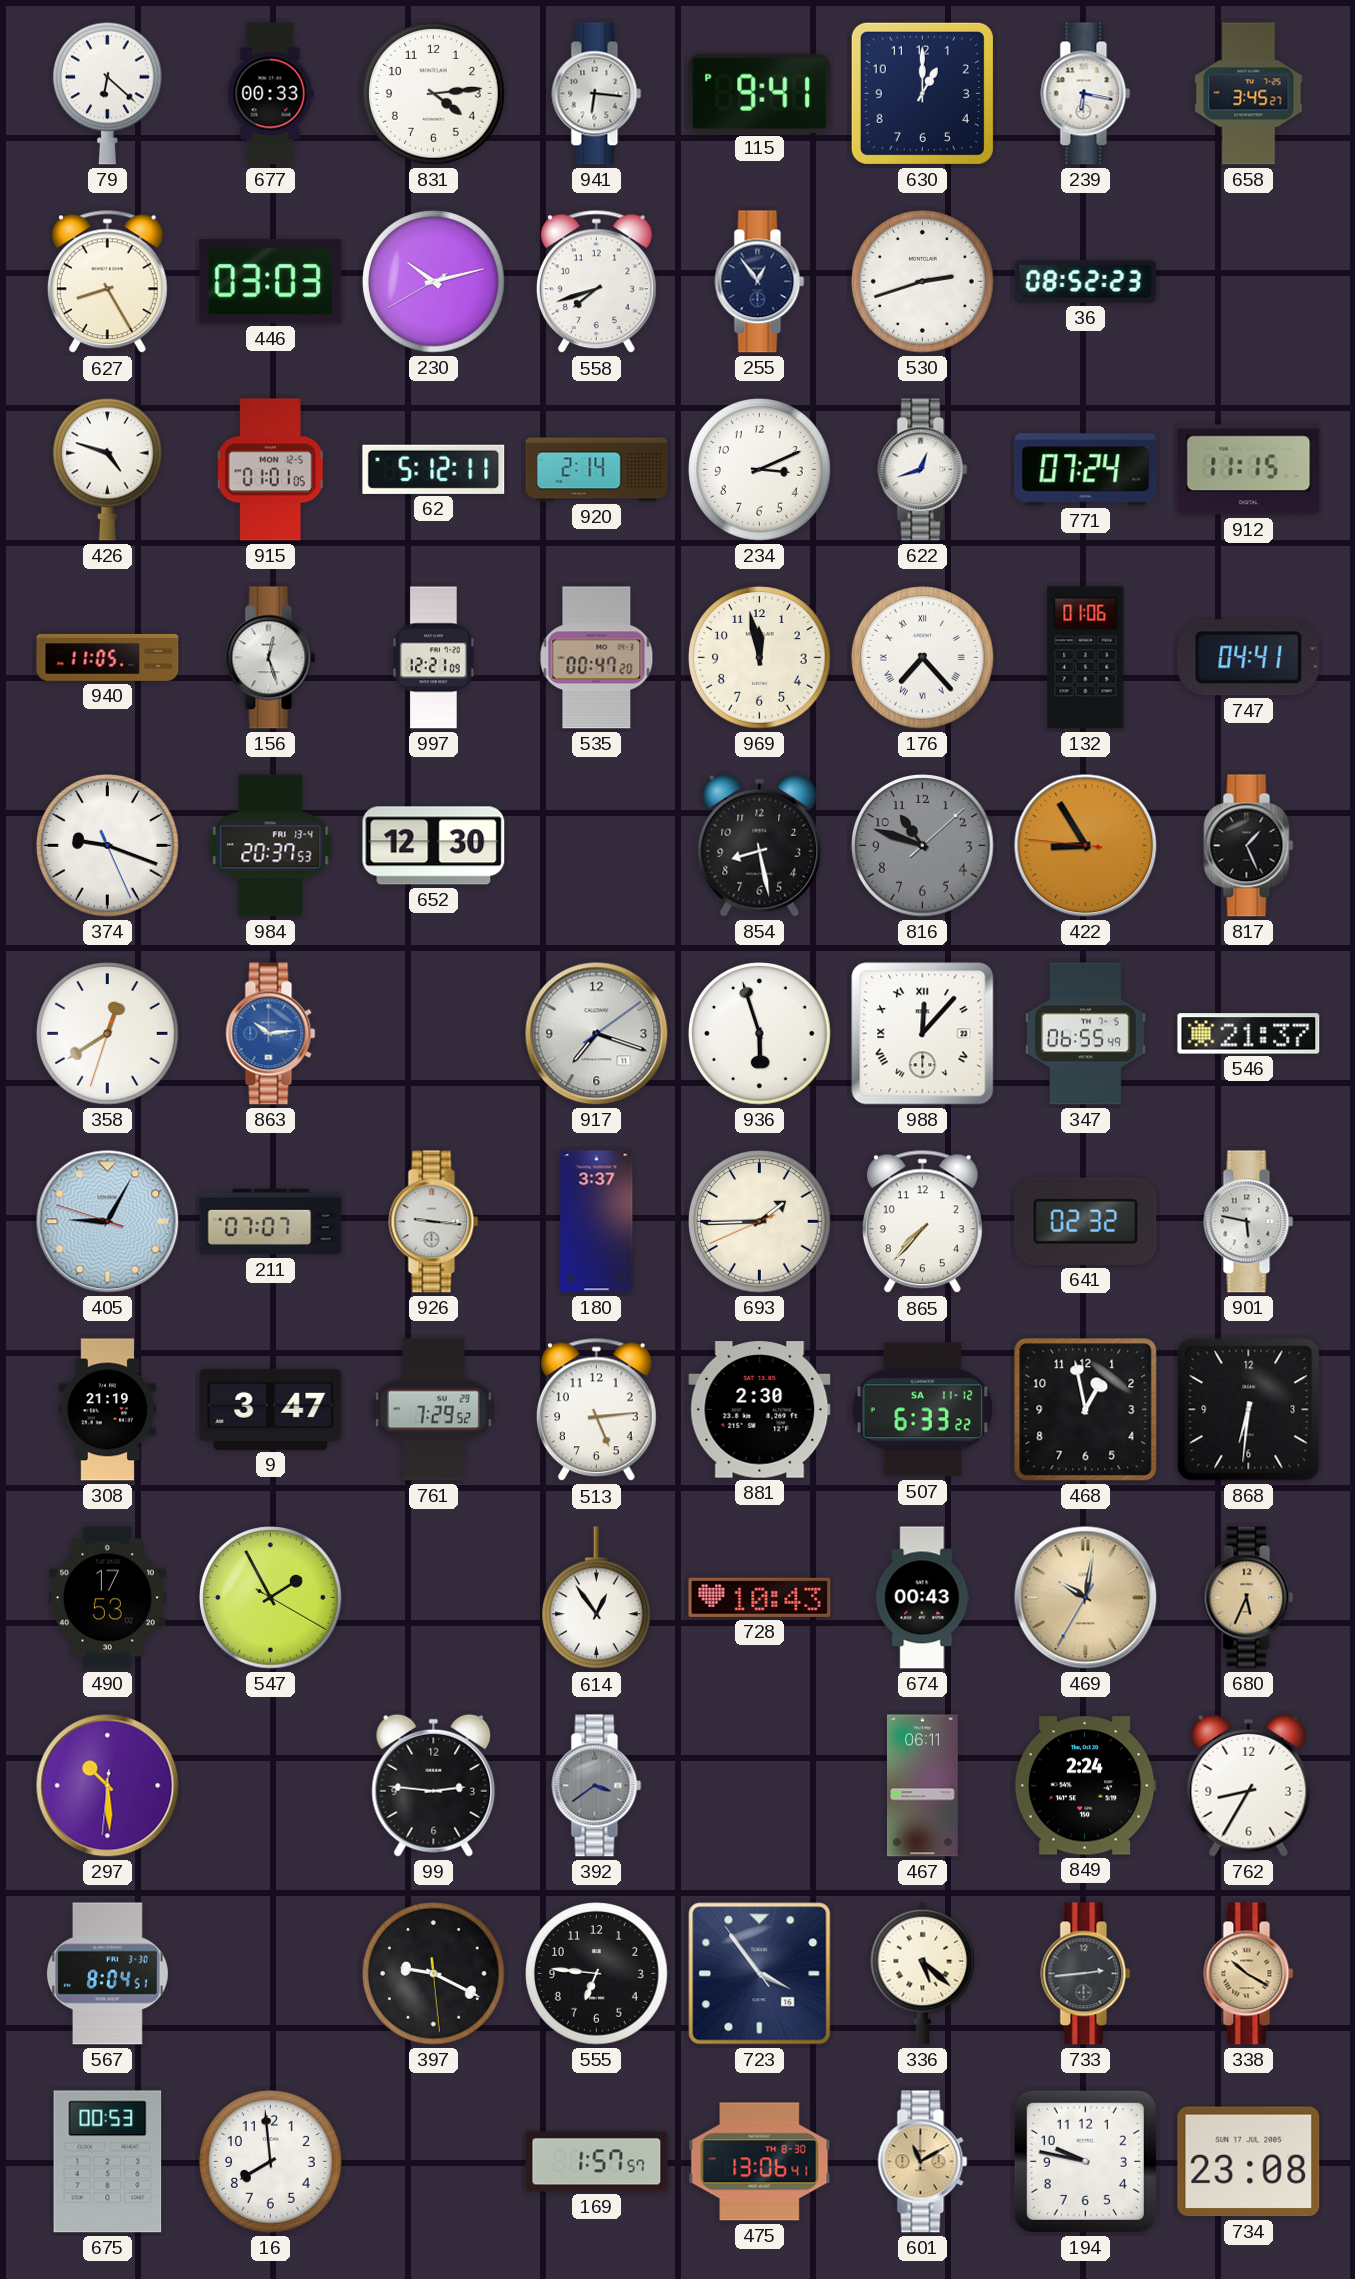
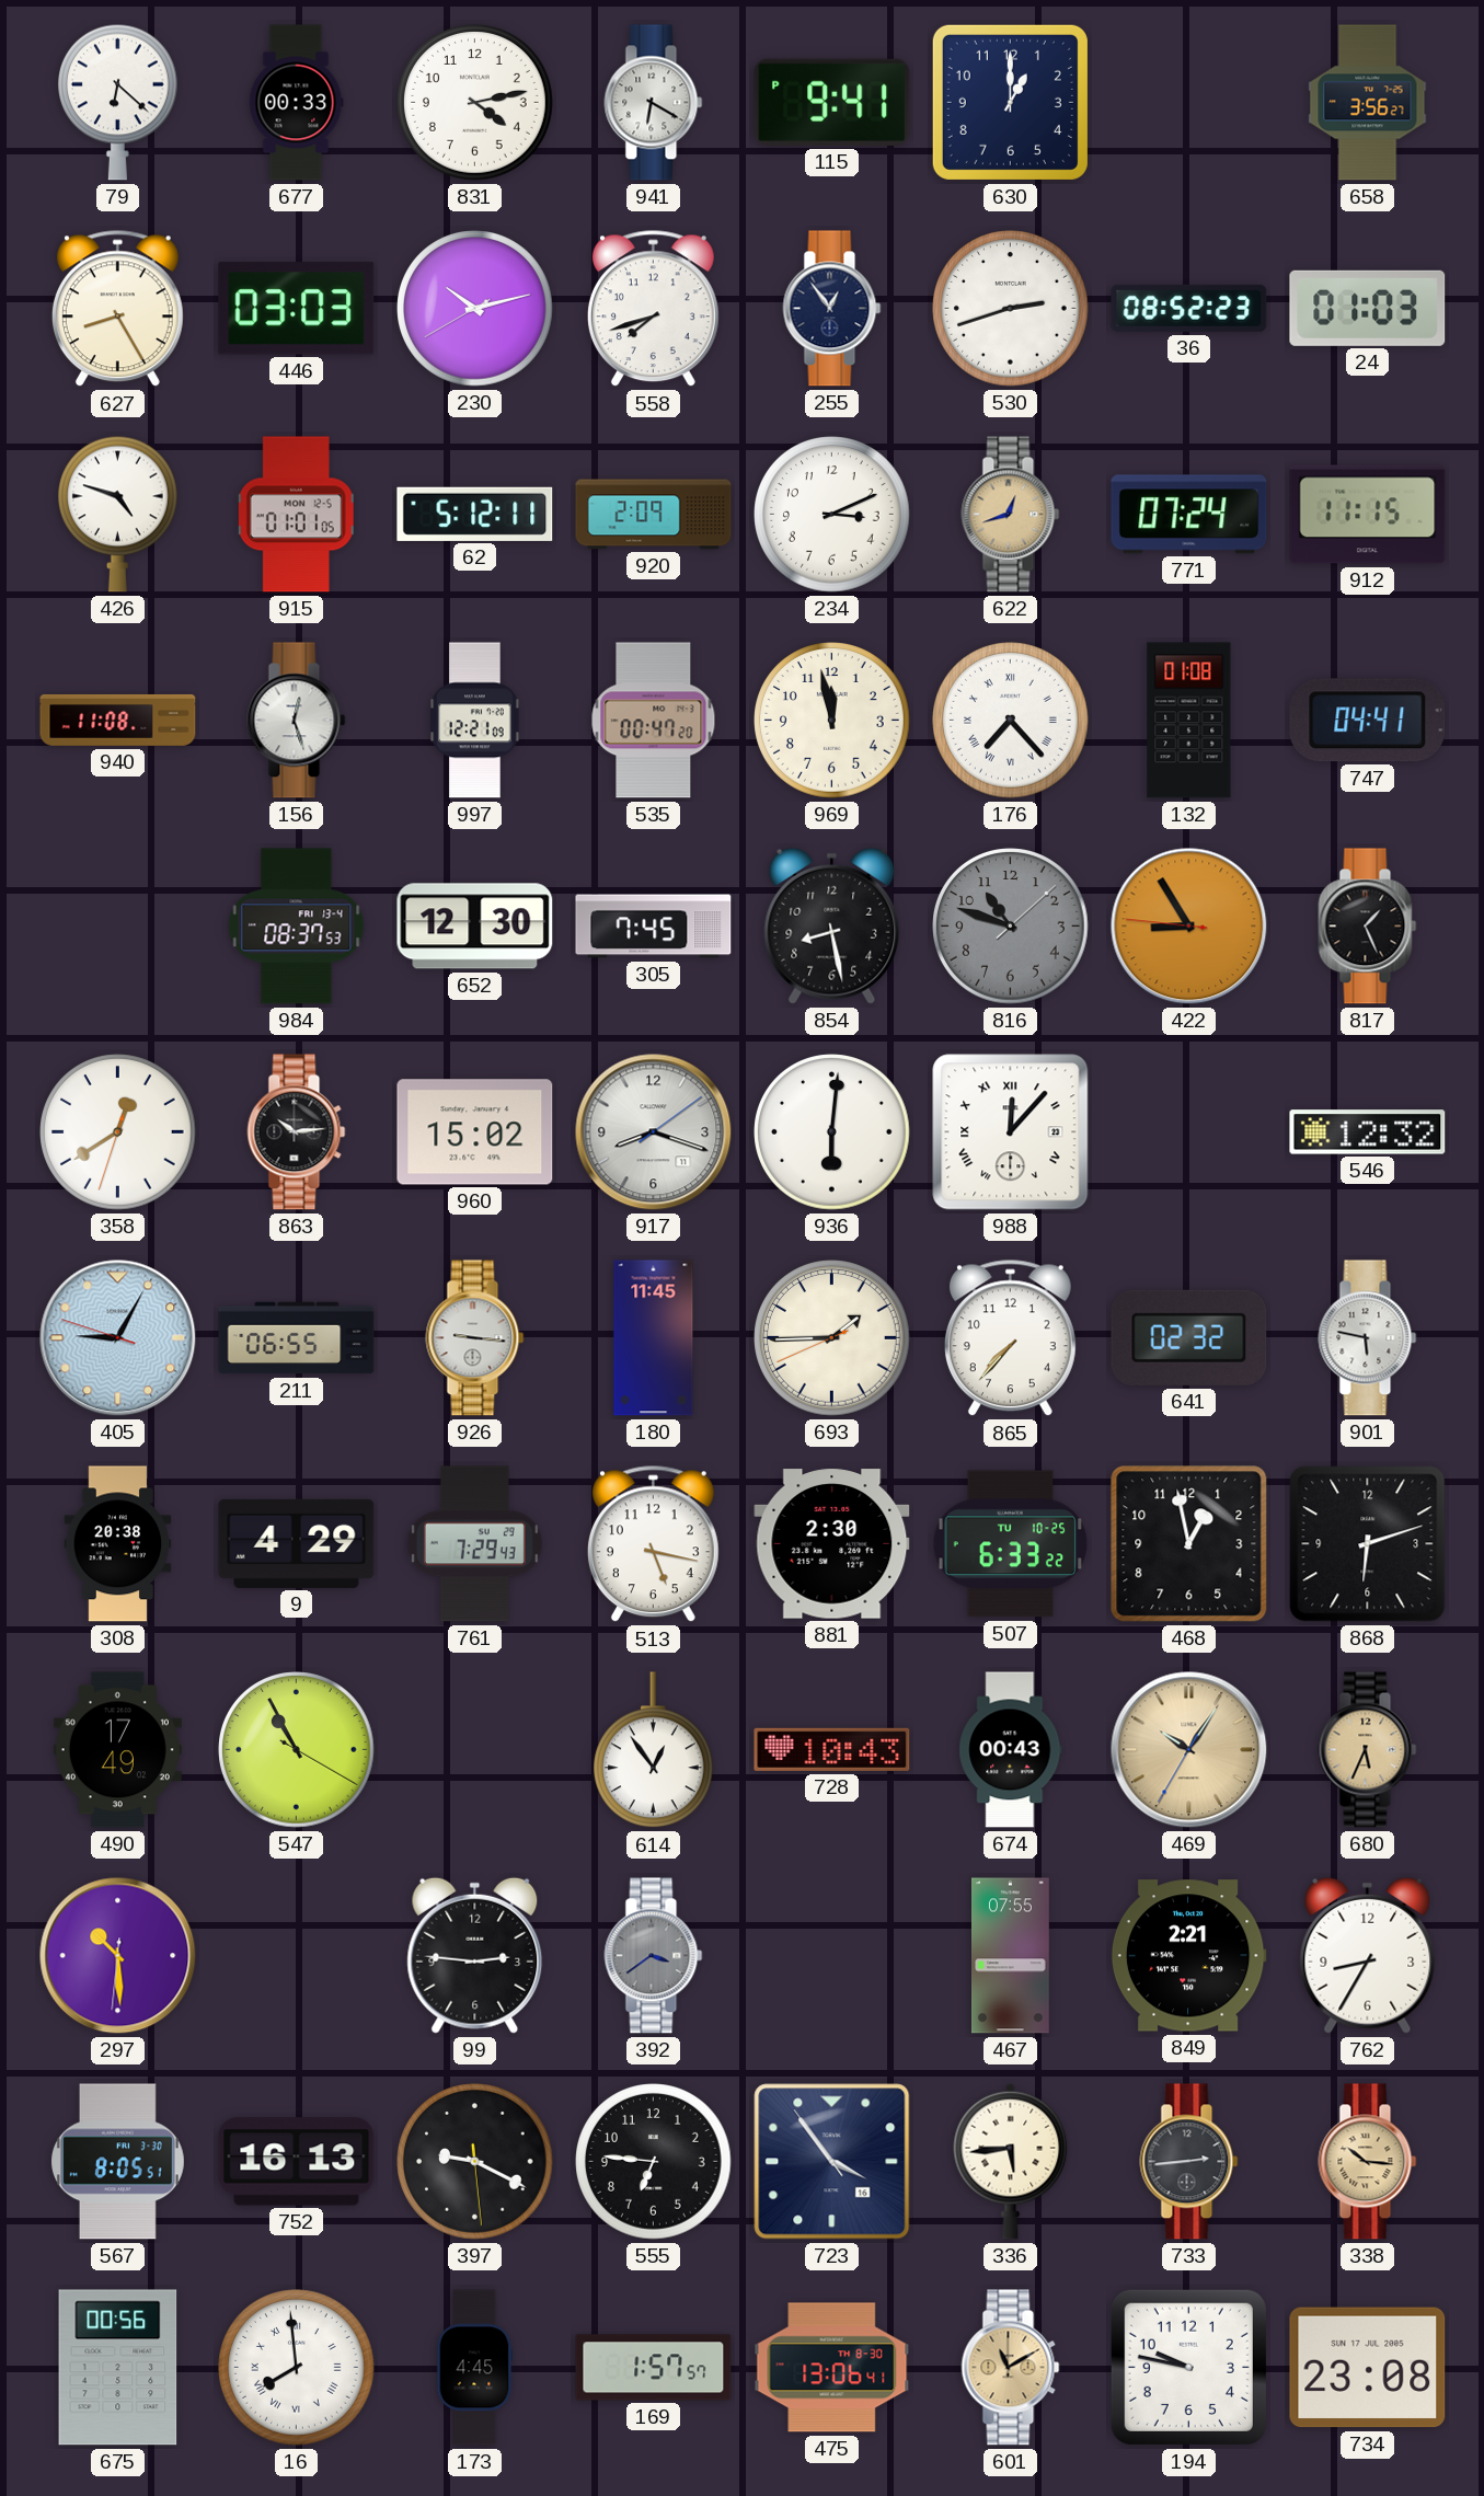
831: 4:14 -> 4:13 (475, 103)
941: 6:16 -> 6:20 (654, 103)
239: 6:17 -> none (1086, 94)
658: 3:45 -> 3:56 (1368, 103)
24: none -> 01:03 (1368, 308)
920: 2:14 -> 2:09 (654, 515)
622 dial: white -> champagne (1011, 515)
940: 11:05 -> 11:08 (118, 720)
132: 01:06 -> 01:08 (1189, 721)
374: 9:18 -> none (108, 846)
984: 20:37 -> 08:37 (297, 927)
305: none -> 7:45 (654, 927)
863 dial: blue -> black (297, 1132)
960: none -> 15:02 (475, 1132)
917: 7:18 -> 8:18 (654, 1132)
936: 5:57 -> 6:01 (832, 1132)
347: 06:55 -> none (1086, 1034)
546: 21:37 -> 12:32 (1368, 1132)
211: 07:07 -> 06:55 (297, 1338)
180: 3:37 -> 11:45 (654, 1338)
308: 21:19 -> 20:38 (118, 1544)
9: 3:47 -> 4:29 (297, 1543)
761: 7:29:52 -> 7:29:43 (474, 1544)
513: 5:14 -> 5:17 (653, 1544)
507 date: SA 11-12 -> TU 10-25 (1011, 1544)
868: 6:31 -> 6:12 (1368, 1544)
490: 17:53 -> 17:49 (117, 1750)
547: 1:55 -> 10:55 (297, 1750)
469: 10:01 -> 10:05 (1189, 1750)
467: 06:11 -> 07:55 (1011, 1956)
849: 2:24 -> 2:21 (1188, 1956)
567: 8:04 -> 8:05 (117, 2162)
752: none -> 16:13 (297, 2162)
336: 5:22 -> 5:44 (1011, 2161)
338: 10:20 -> 10:16 (1368, 2162)
675: 00:53 -> 00:56 (118, 2368)
16 numerals: Arabic -> Roman (297, 2368)
173: none -> 4:45 (474, 2368)
